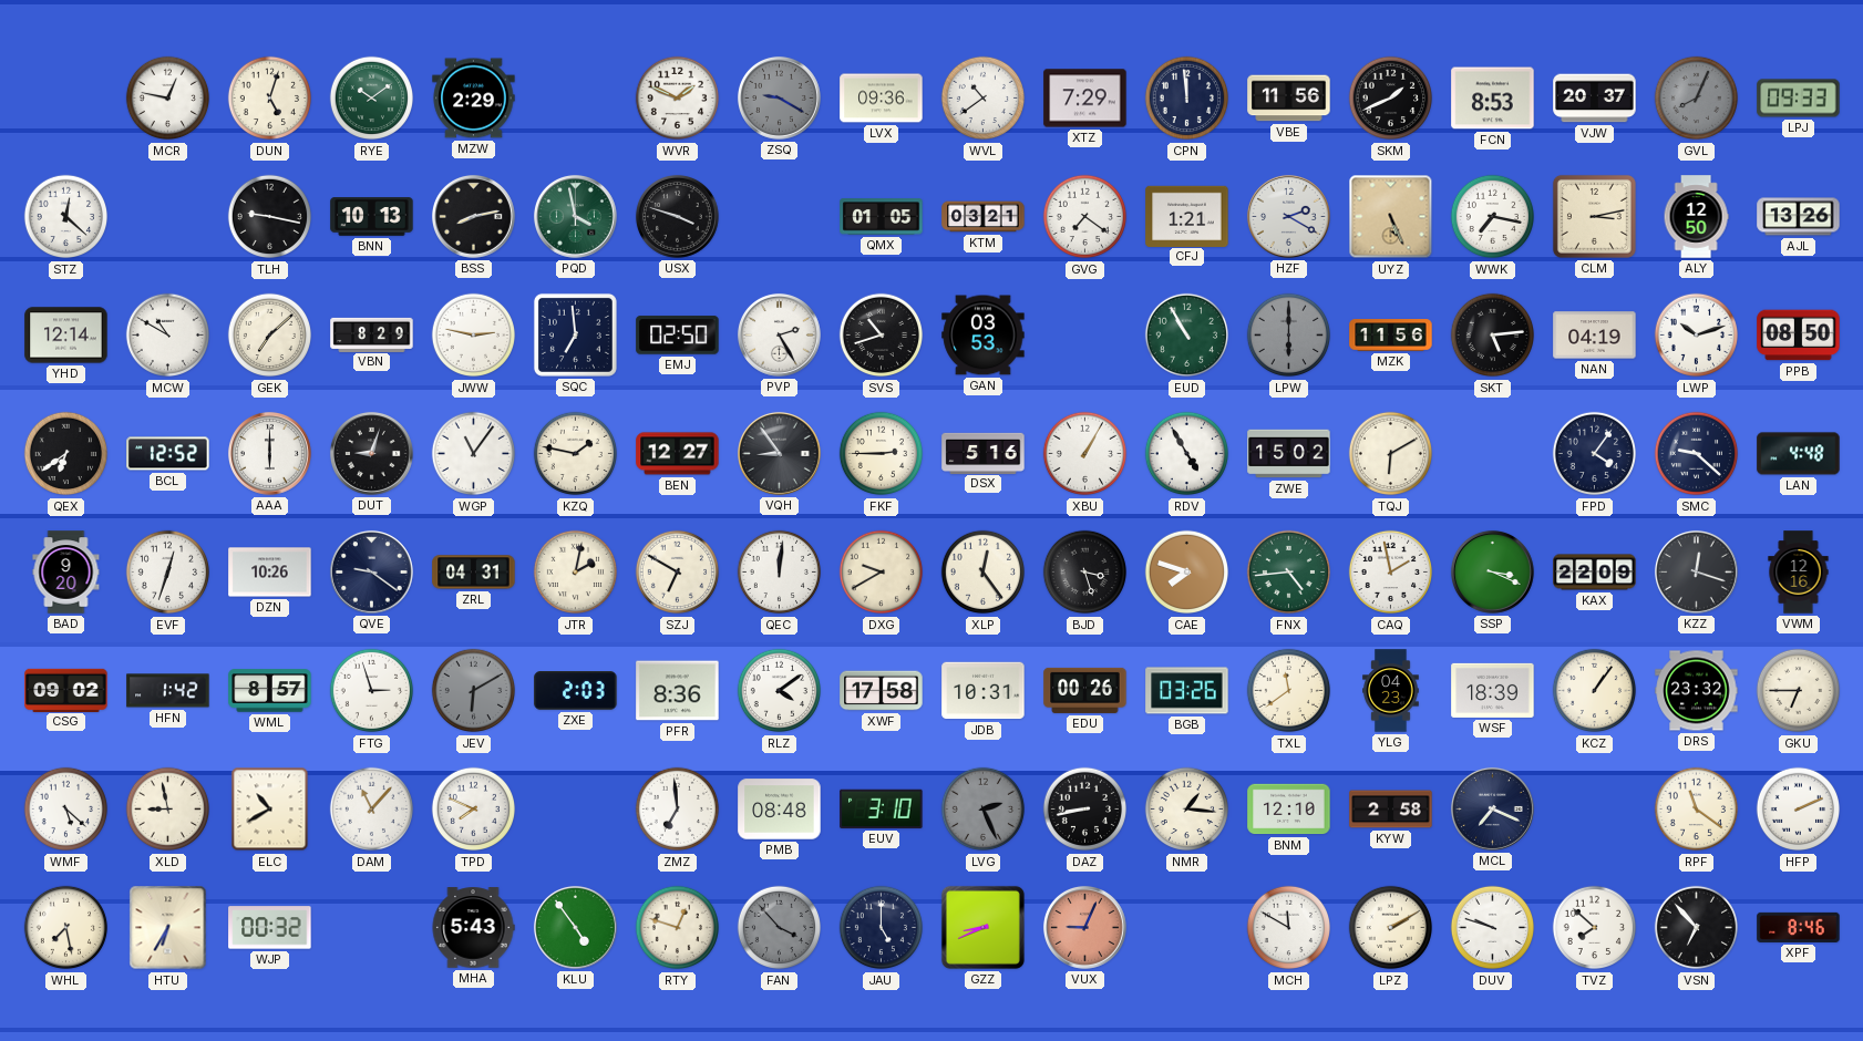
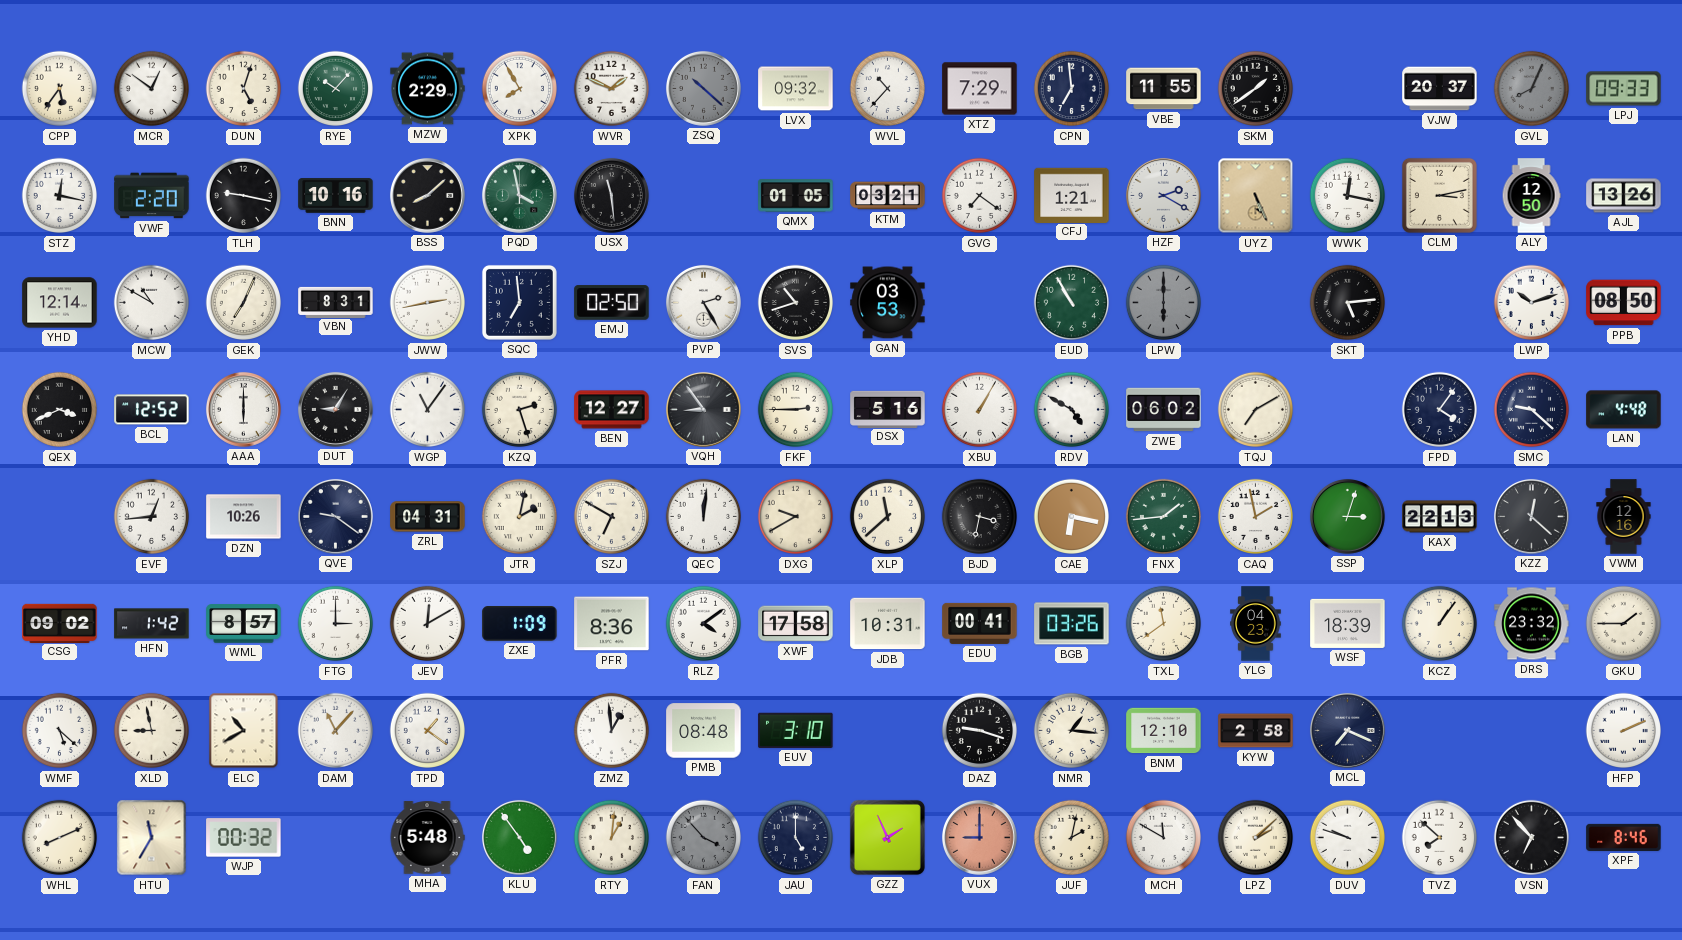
CPP: none -> 5:36 (60, 89)
MCR: 12:47 -> 12:51 (152, 89)
RYE: 10:09 -> 10:07 (336, 89)
XPK: none -> 7:55 (520, 89)
ZSQ: 9:20 -> 10:22 (704, 89)
LVX: 09:36 -> 09:32 (796, 89)
WVL: 10:39 -> 10:37 (888, 89)
CPN: 11:59 -> 6:59 (1072, 89)
VBE: 11:56 -> 11:55 (1164, 89)
SKM: 1:41 -> 1:39 (1256, 89)
FCN: 8:53 -> none (1493, 99)
STZ: 12:22 -> 12:17 (60, 196)
VWF: none -> 2:20 (152, 196)
BNN: 10:13 -> 10:16 (336, 196)
BSS: 8:13 -> 8:08 (428, 196)
USX: 3:48 -> 11:29 (612, 196)
WWK: 7:17 -> 12:17 (1348, 196)
GEK: 7:08 -> 7:04 (244, 303)
VBN: 8:29 -> 8:31 (336, 302)
JWW: 2:47 -> 2:43 (428, 303)
MZK: 11:56 -> none (1391, 336)
NAN: 04:19 -> none (1595, 336)
QEX: 6:39 -> 3:41 (60, 410)
DUT: 9:03 -> 9:05 (336, 410)
KZQ: 1:47 -> 2:27 (520, 410)
RDV: 4:55 -> 4:50 (1072, 410)
ZWE: 15:02 -> 06:02 (1164, 410)
TQJ: 6:10 -> 7:10 (1256, 410)
BAD: 9:20 -> none (66, 573)
EVF: 12:33 -> 12:44 (152, 517)
XLP: 12:24 -> 11:38 (888, 517)
BJD: 3:27 -> 3:32 (980, 517)
CAE: 7:48 -> 6:17 (1072, 517)
FNX: 4:44 -> 1:44 (1164, 517)
SSP: 3:19 -> 3:03 (1348, 517)
KAX: 22:09 -> 22:13 (1440, 517)
KZZ: 12:18 -> 12:22 (1532, 517)
FTG: 2:57 -> 3:00 (336, 624)
JEV: 6:10 -> 12:10 (428, 624)
JEV dial: grey -> white (428, 624)
ZXE: 2:03 -> 1:09 (520, 624)
EDU: 00:26 -> 00:41 (980, 623)
GKU: 6:45 -> 1:45 (1624, 624)
TPD: 7:49 -> 1:21 (428, 731)
ZMZ: 6:59 -> 12:59 (612, 731)
LVG: 2:26 -> none (984, 810)
DAZ: 8:43 -> 9:18 (980, 731)
RPF: 11:21 -> none (1697, 810)
WHL: 7:28 -> 8:11 (60, 838)
HTU: 6:35 -> 11:35 (152, 838)
MHA: 5:43 -> 5:48 (427, 838)
RTY: 12:48 -> 1:01 (612, 838)
GZZ: 8:41 -> 1:56 (887, 837)
VUX: 9:04 -> 9:00 (980, 838)
JUF: none -> 2:02 (1072, 838)
LPZ: 2:10 -> 2:08 (1256, 838)
